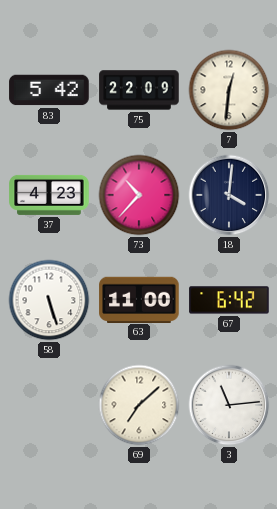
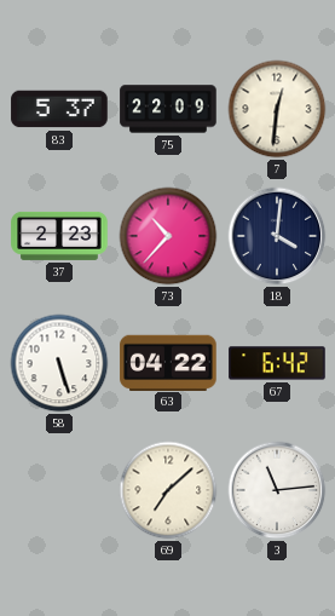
83: 5:42 -> 5:37 (59, 109)
37: 4:23 -> 2:23 (59, 236)
63: 11:00 -> 04:22 (168, 362)
